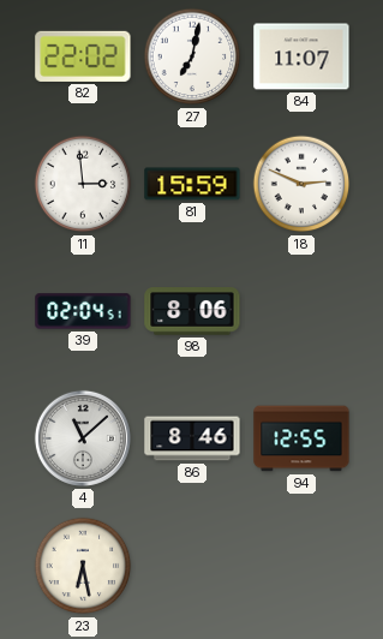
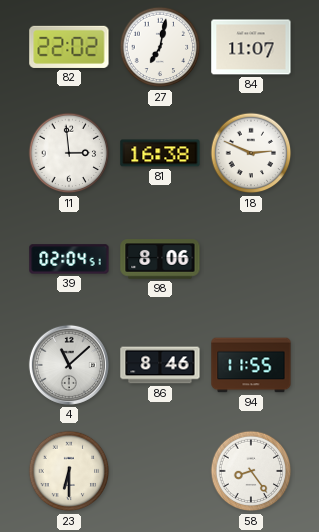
81: 15:59 -> 16:38 (160, 153)
94: 12:55 -> 11:55 (251, 365)
23: 6:28 -> 6:30 (69, 471)
58: none -> 8:24 (251, 471)
